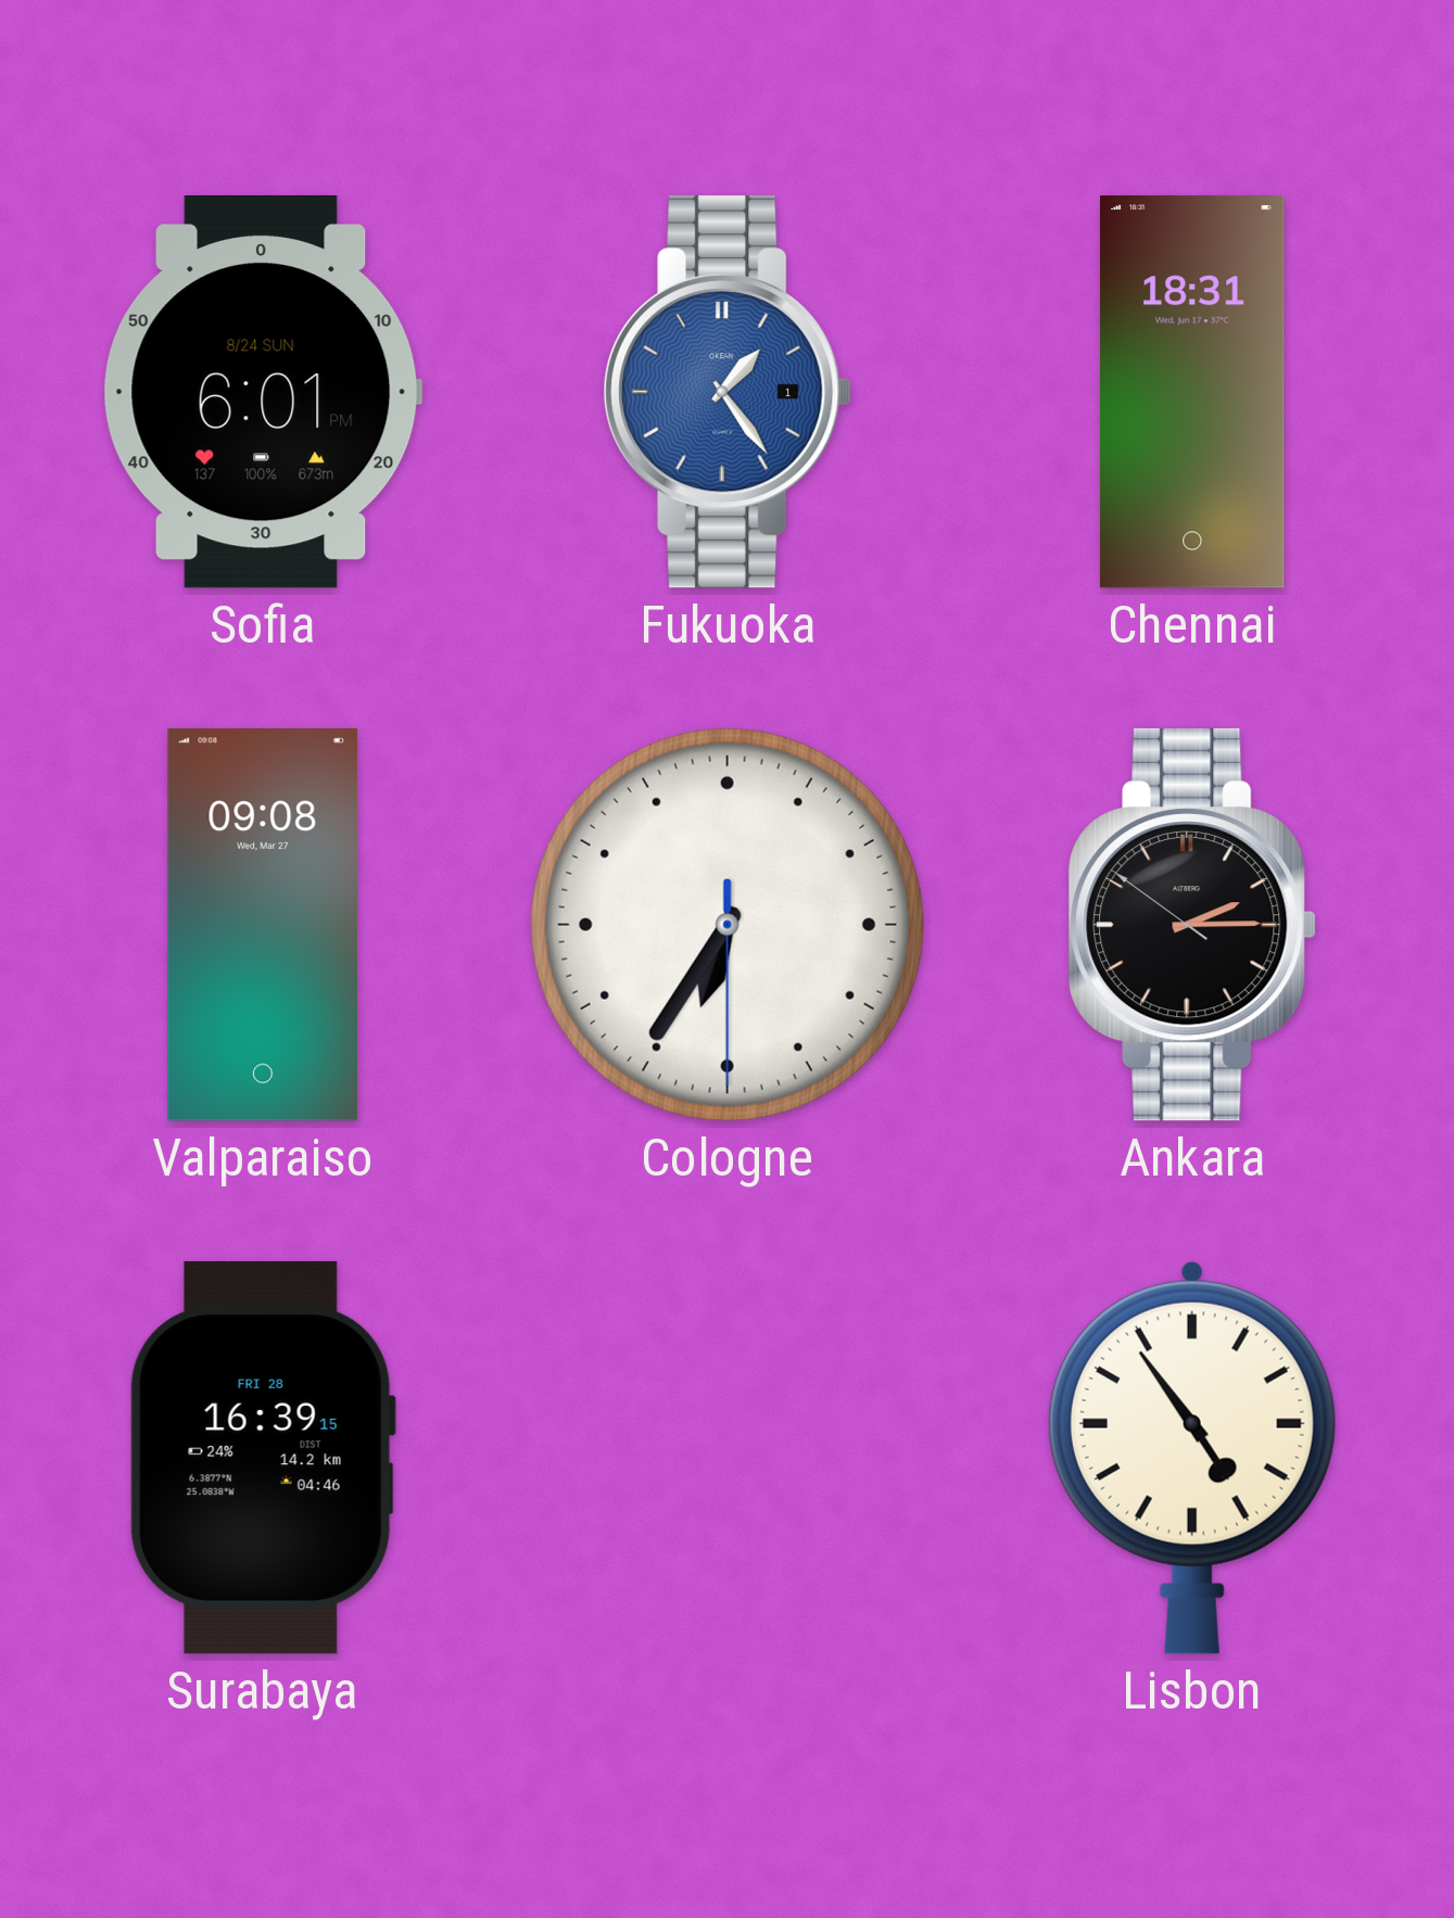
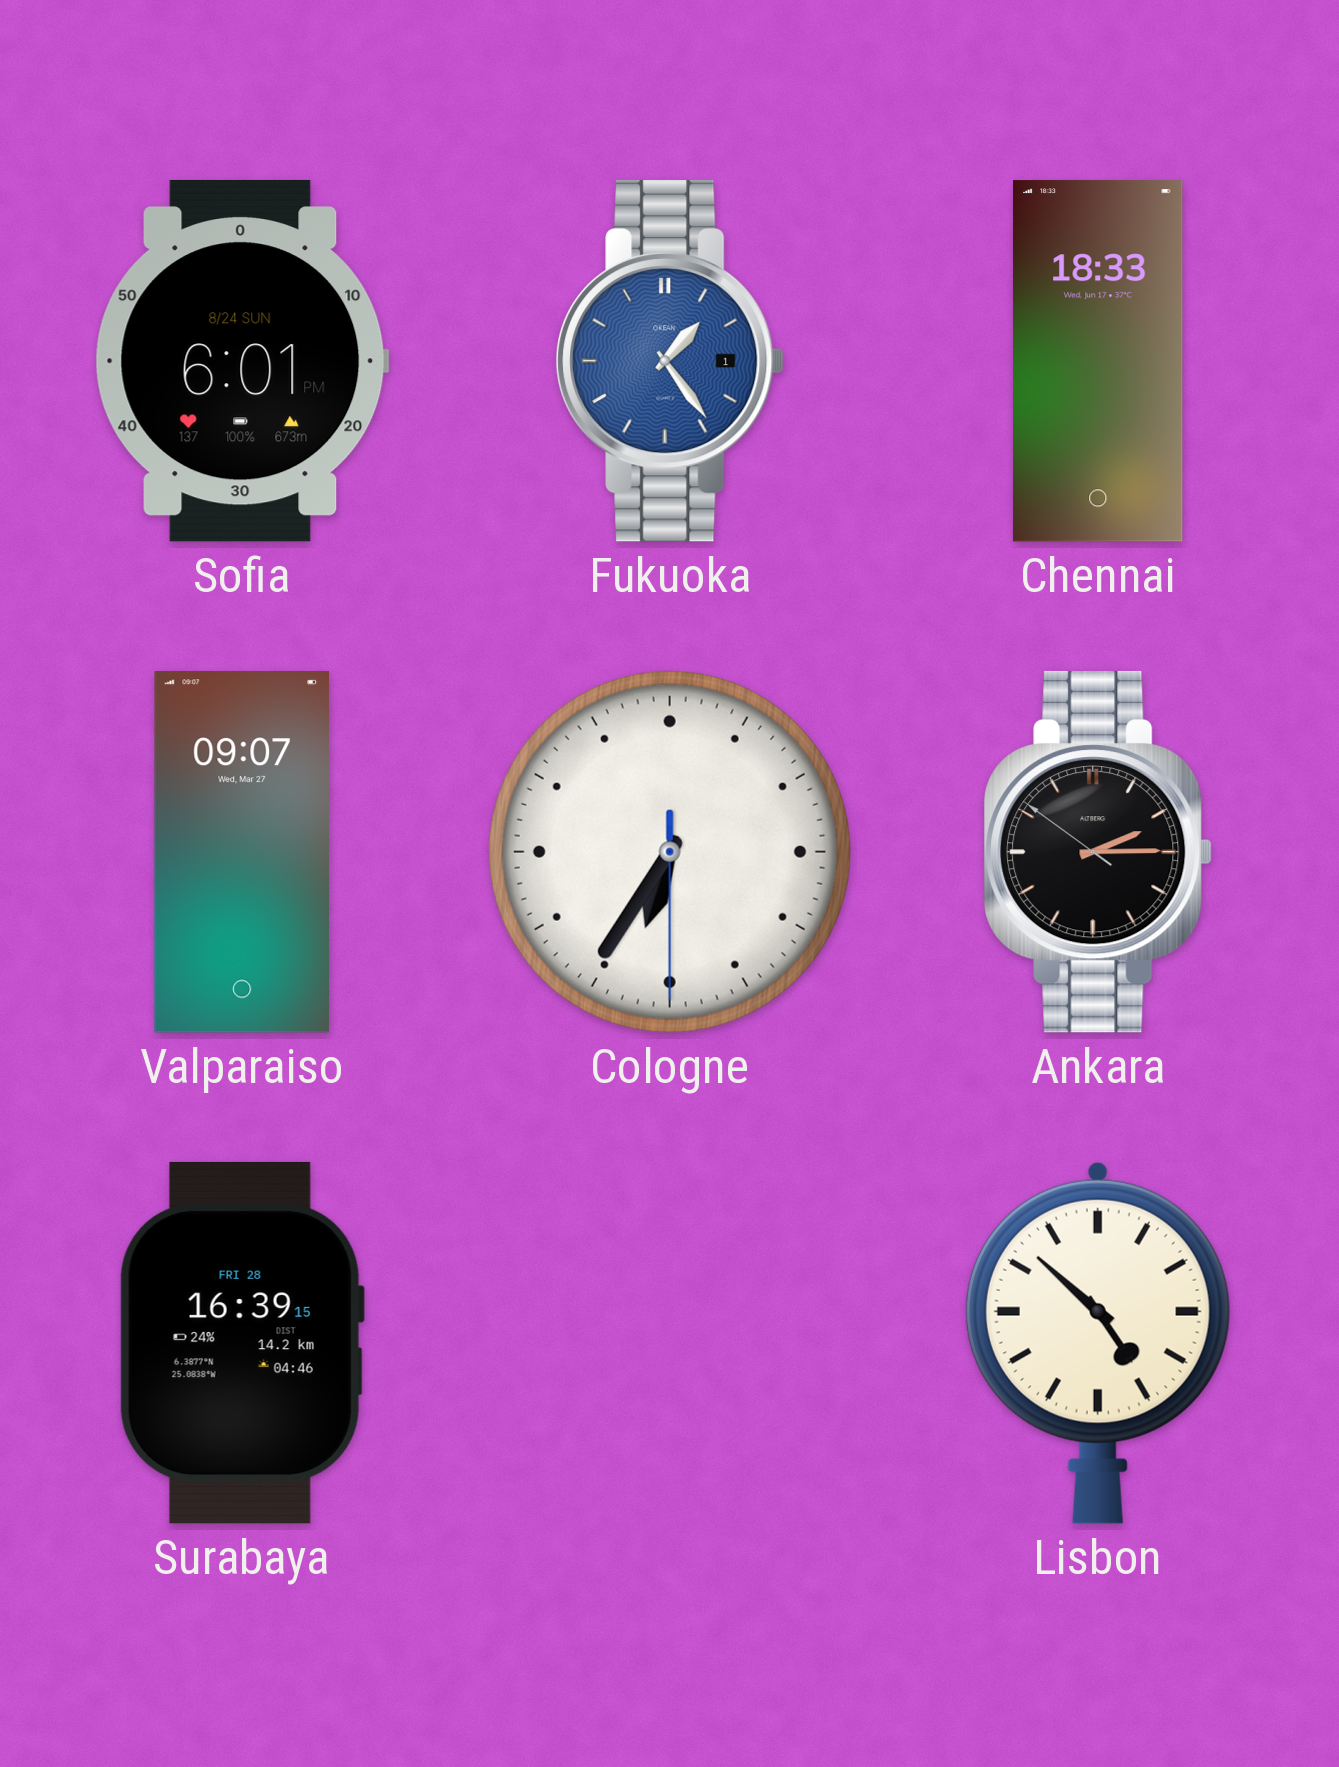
Chennai: 18:31 -> 18:33 (1098, 361)
Valparaiso: 09:08 -> 09:07 (241, 852)
Lisbon: 4:54 -> 4:52 (1098, 1343)
